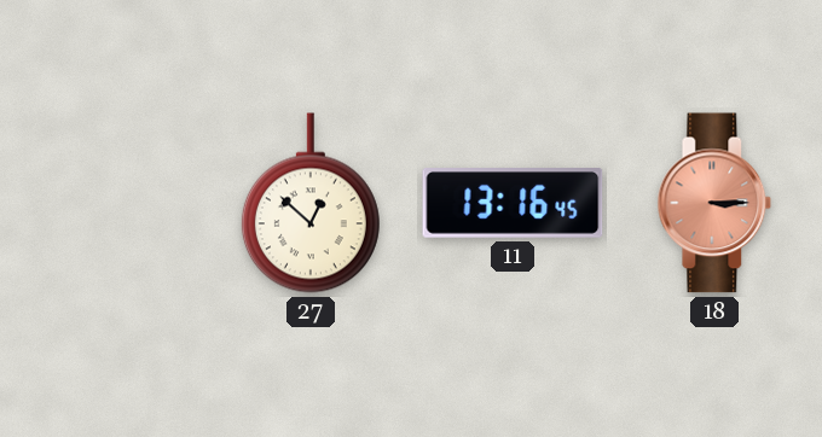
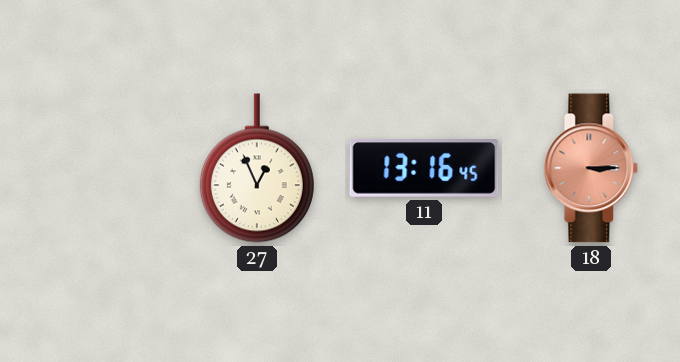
27: 12:52 -> 12:56 (257, 168)
